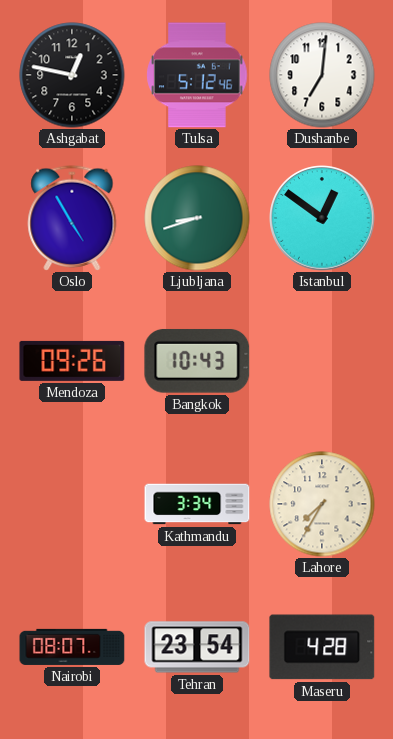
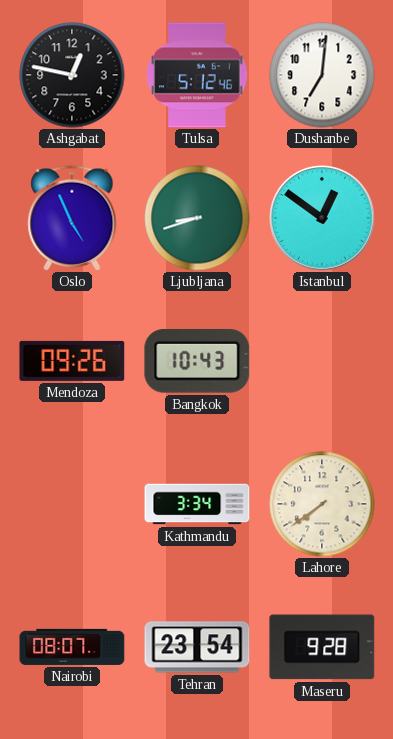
Oslo: 4:55 -> 4:56 (72, 218)
Lahore: 7:35 -> 7:39 (322, 504)
Maseru: 4:28 -> 9:28 (322, 647)
